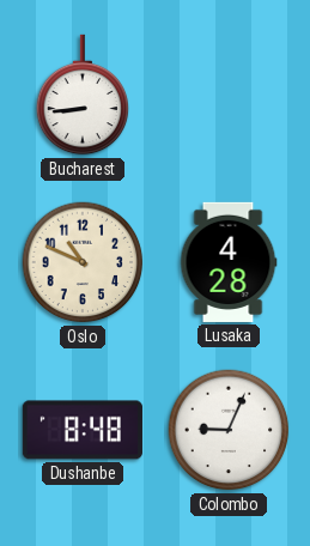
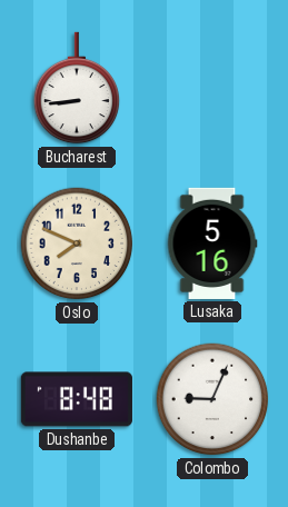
Oslo: 10:49 -> 7:49 (77, 243)
Lusaka: 4:28 -> 5:16 (212, 243)
